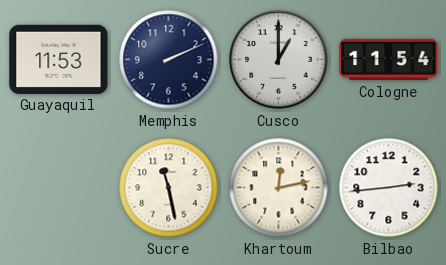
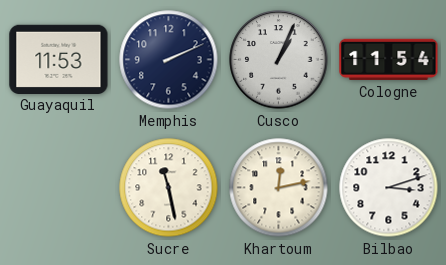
Cusco: 1:00 -> 1:04 (279, 60)
Bilbao: 2:44 -> 3:12 (389, 188)
